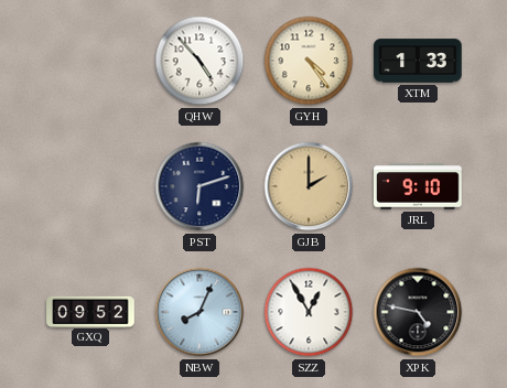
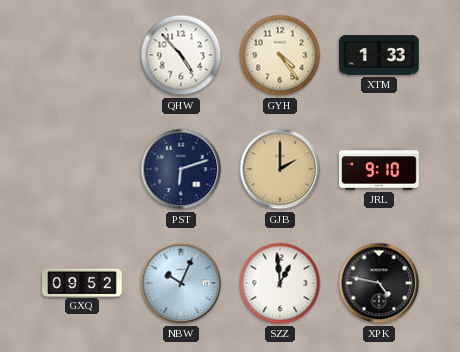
NBW: 8:04 -> 10:04 (181, 283)
SZZ: 12:55 -> 12:59 (280, 283)
